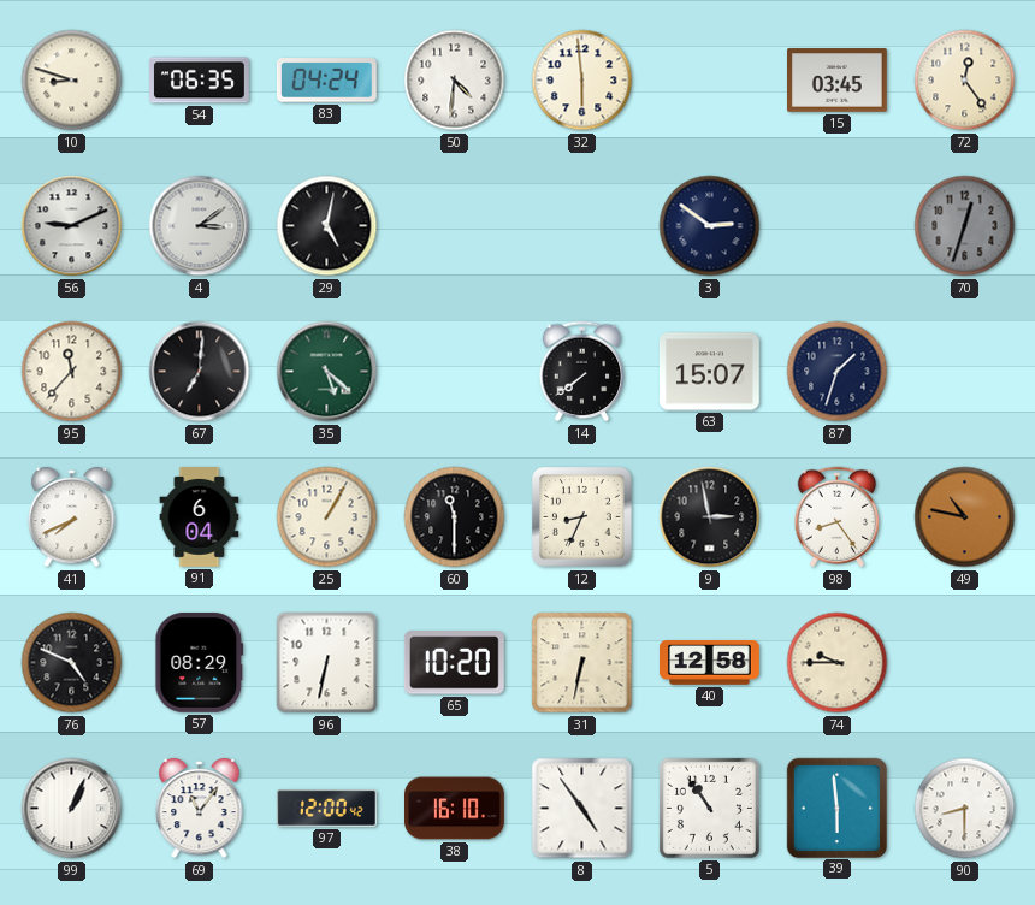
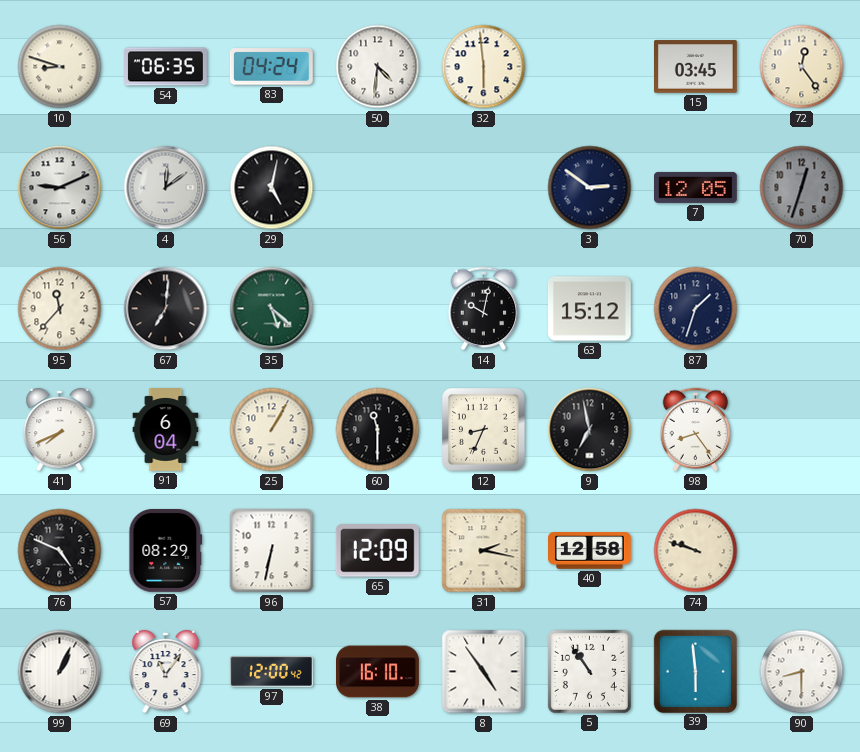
4: 3:09 -> 12:09 (166, 188)
7: none -> 12:05 (696, 187)
14: 7:39 -> 10:02 (484, 309)
63: 15:07 -> 15:12 (590, 309)
9: 2:58 -> 6:58 (590, 430)
49: 10:47 -> none (965, 517)
65: 10:20 -> 12:09 (377, 551)
31: 6:32 -> 2:17 (484, 551)
74: 9:45 -> 9:48 (696, 551)
